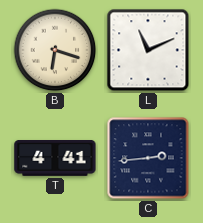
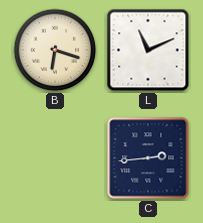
T: 4:41 -> none (55, 159)
